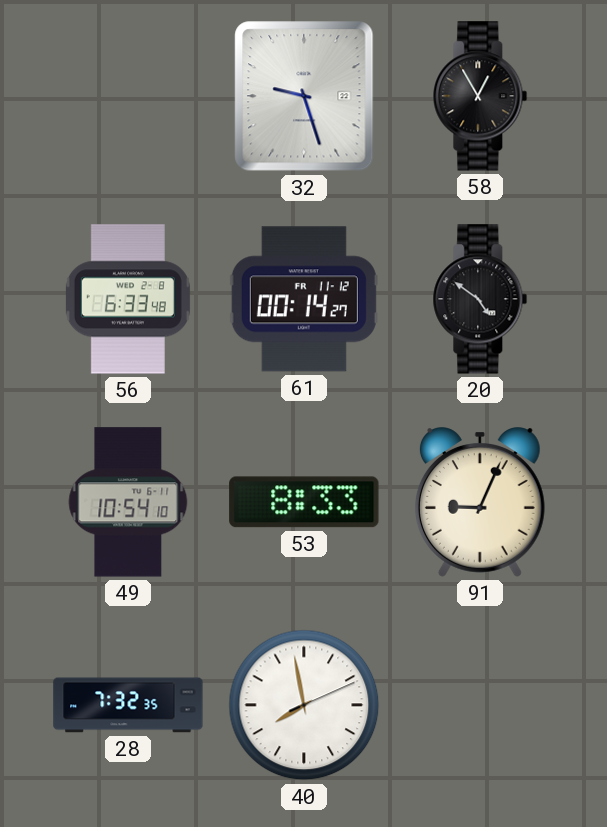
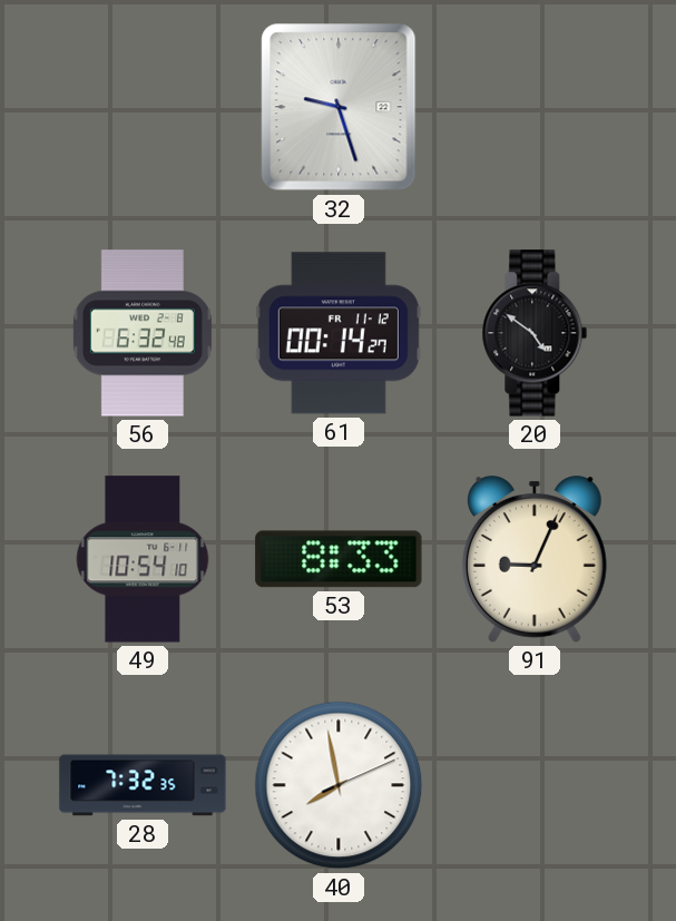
58: 12:55 -> none (480, 96)
56: 6:33 -> 6:32 (143, 333)
